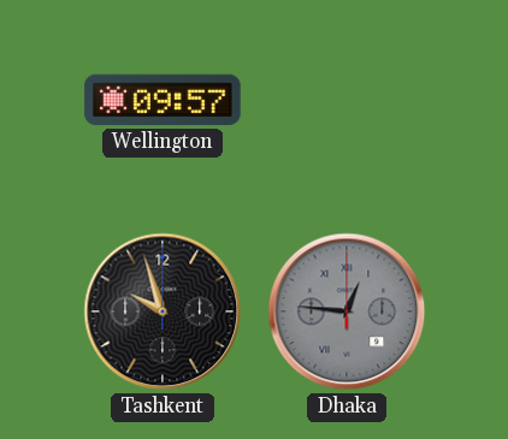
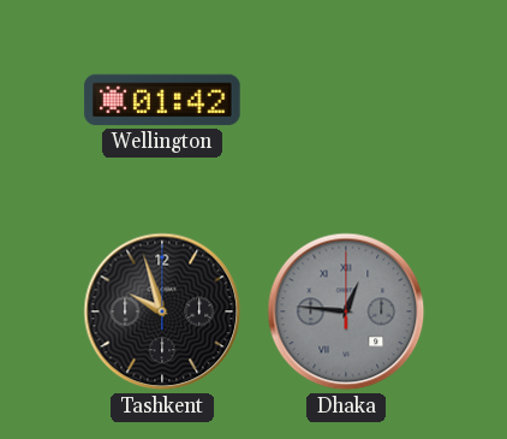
Wellington: 09:57 -> 01:42 (162, 100)
